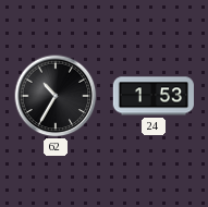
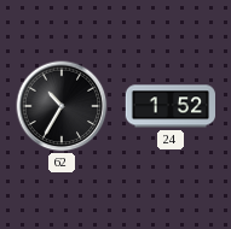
24: 1:53 -> 1:52 (169, 106)
